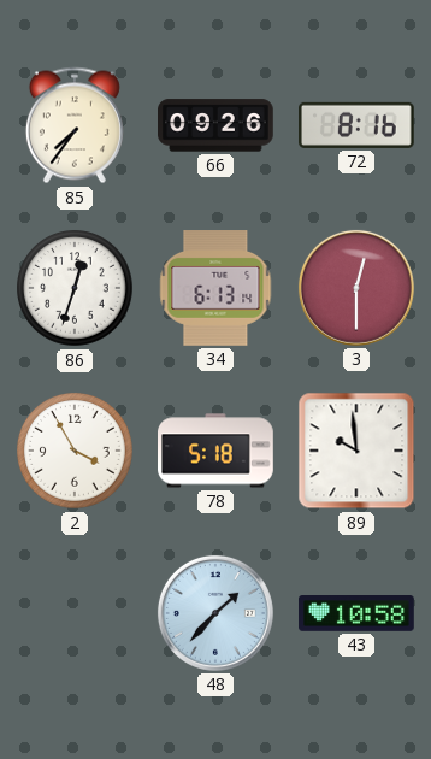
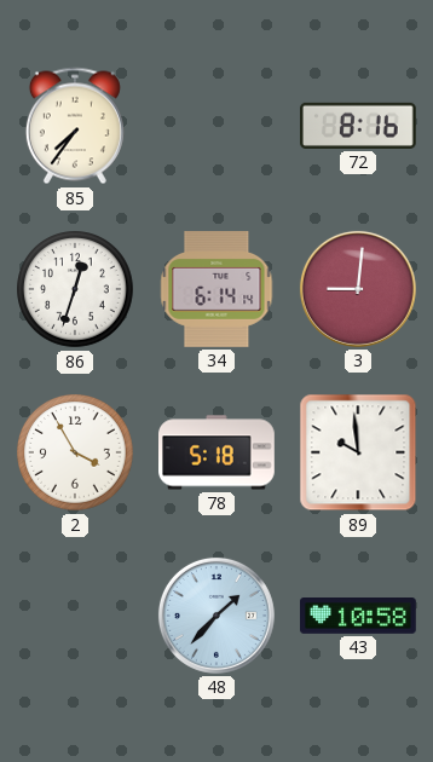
66: 09:26 -> none (217, 125)
34: 6:13 -> 6:14 (217, 290)
3: 12:30 -> 9:01 (358, 289)
